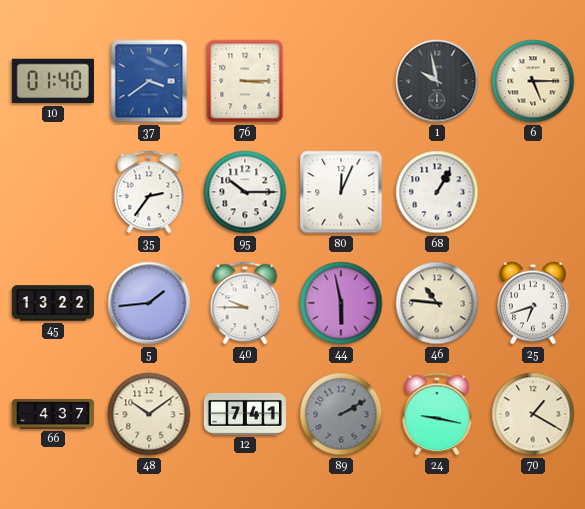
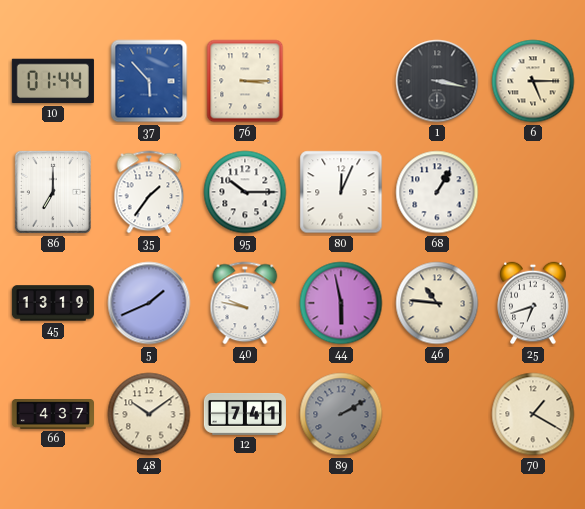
10: 01:40 -> 01:44 (53, 81)
37: 3:39 -> 5:53 (149, 81)
1: 9:58 -> 3:17 (437, 81)
86: none -> 7:00 (53, 192)
35: 2:36 -> 1:36 (149, 192)
45: 13:22 -> 13:19 (53, 303)
5: 1:44 -> 1:41 (149, 303)
40: 9:45 -> 9:47 (245, 303)
24: 9:17 -> none (437, 414)
